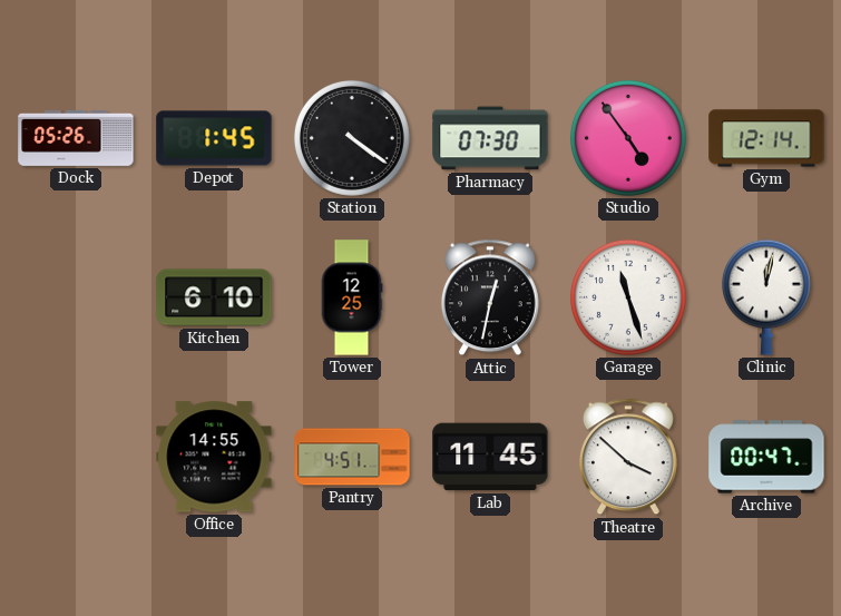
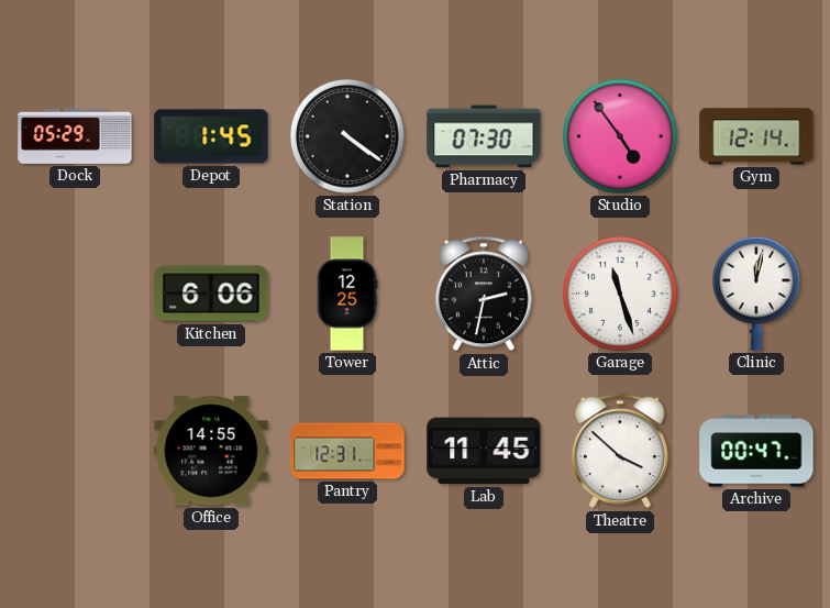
Dock: 05:26 -> 05:29 (75, 136)
Kitchen: 6:10 -> 6:06 (211, 294)
Attic: 12:32 -> 2:32 (484, 294)
Pantry: 4:51 -> 12:31 (347, 451)
